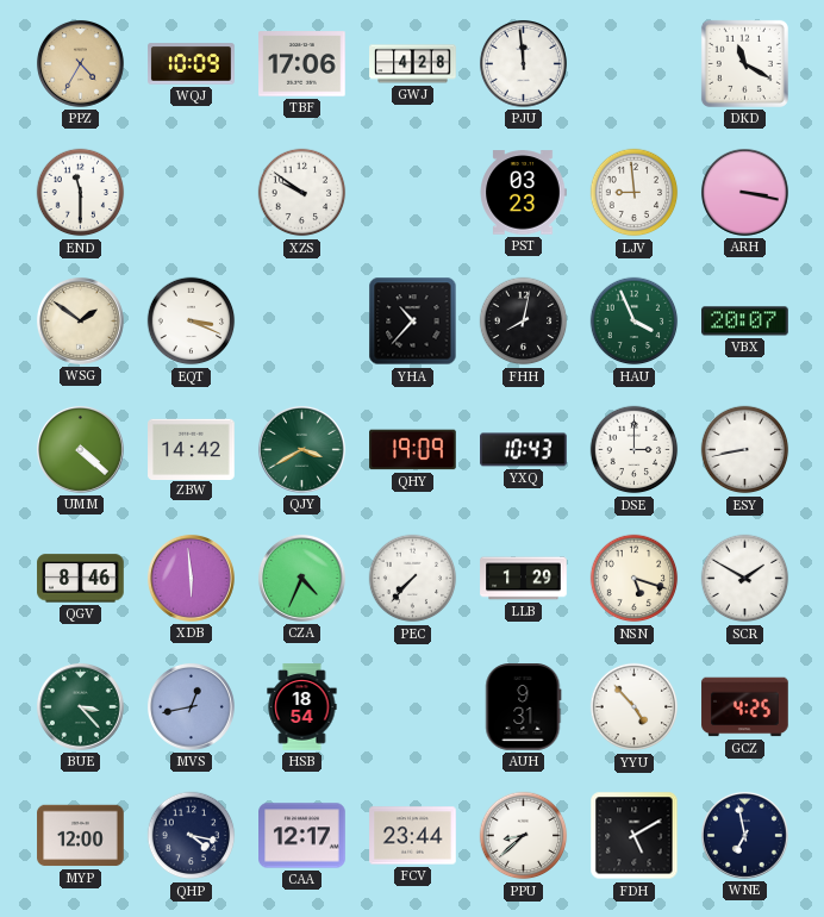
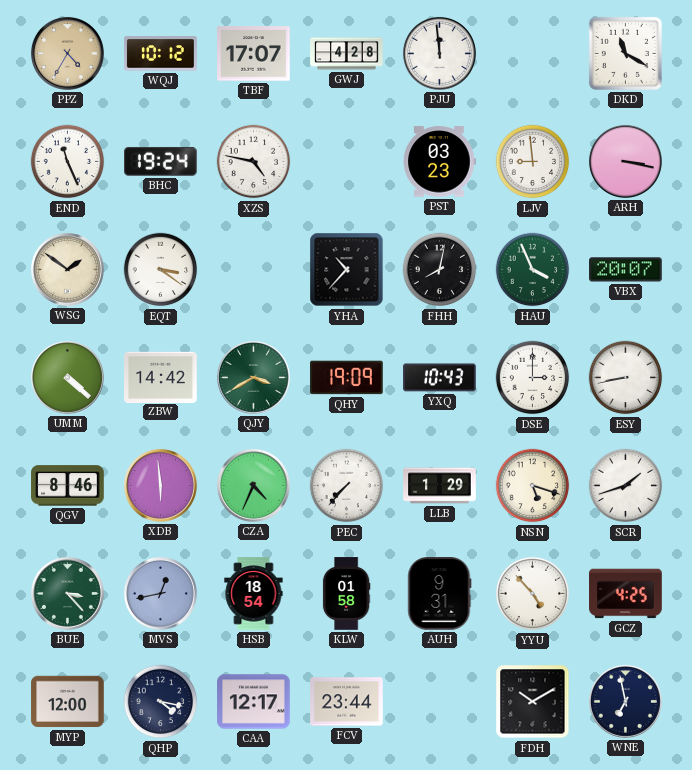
WQJ: 10:09 -> 10:12 (161, 54)
TBF: 17:06 -> 17:07 (254, 54)
END: 11:30 -> 11:26 (68, 162)
BHC: none -> 19:24 (161, 161)
XZS: 9:51 -> 4:47 (254, 162)
EQT: 3:19 -> 3:21 (161, 270)
SCR: 1:50 -> 1:42 (626, 486)
KLW: none -> 01:58 (346, 594)
PPU: 8:38 -> none (524, 836)
FDH: 5:10 -> 10:10 (533, 702)
